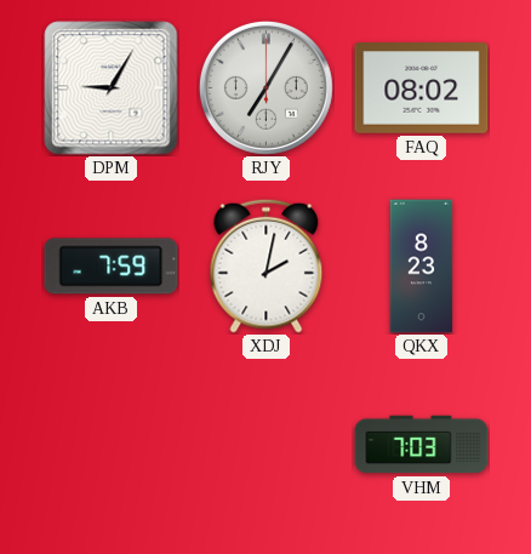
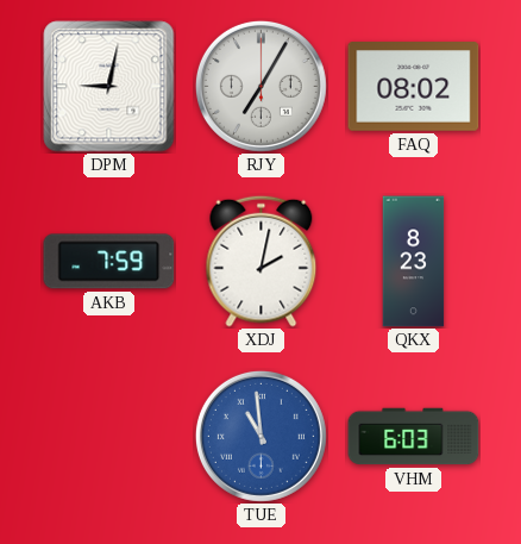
DPM: 9:05 -> 9:02 (109, 87)
TUE: none -> 10:59 (260, 436)
VHM: 7:03 -> 6:03 (414, 437)
